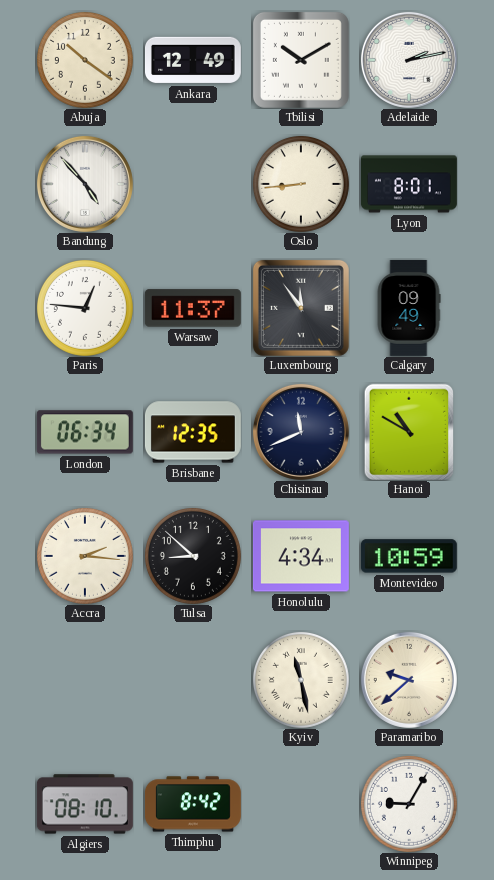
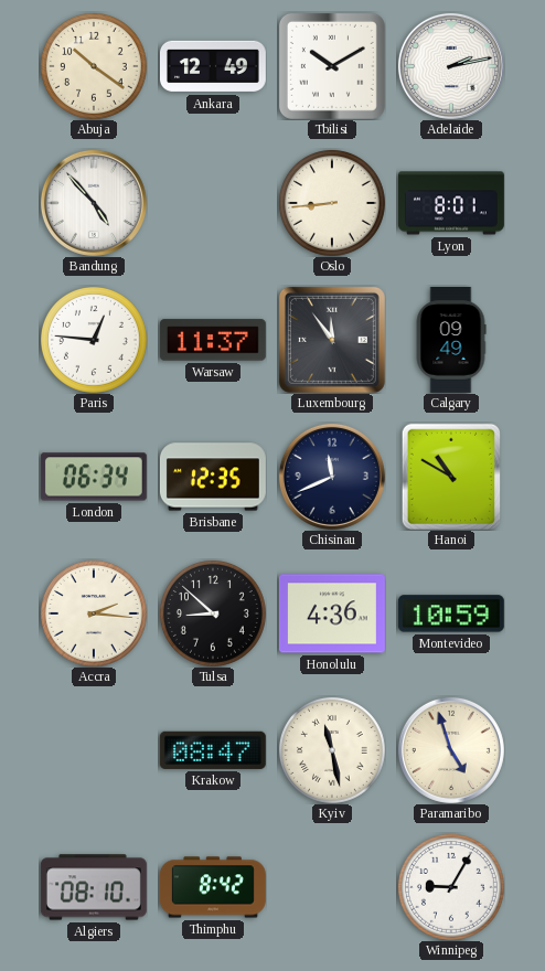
Honolulu: 4:34 -> 4:36 (332, 613)
Krakow: none -> 08:47 (213, 750)
Paramaribo: 9:38 -> 4:57 (451, 750)
